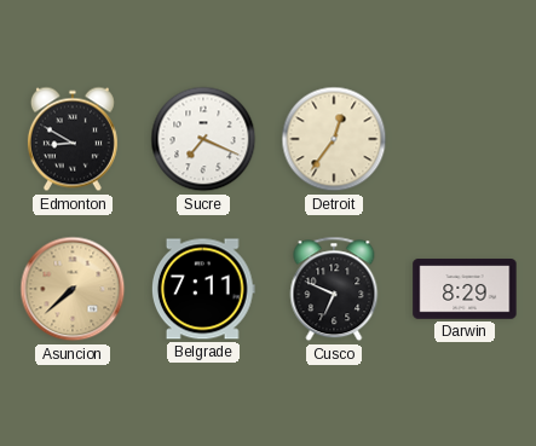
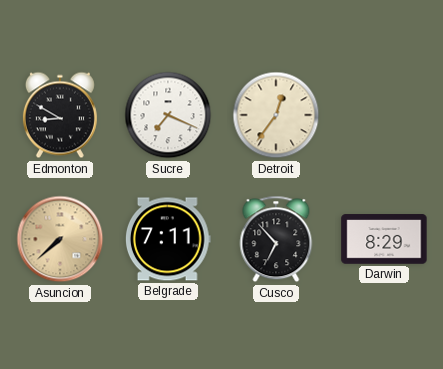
Cusco: 6:49 -> 6:53 (276, 239)
